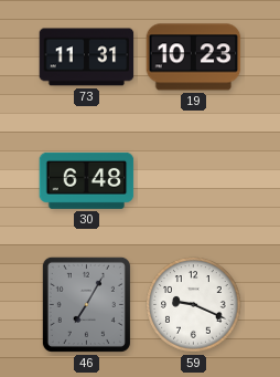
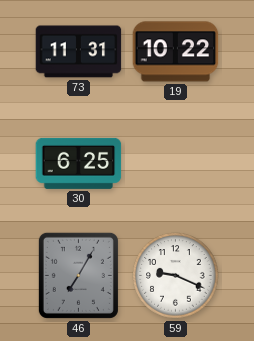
19: 10:23 -> 10:22 (176, 52)
30: 6:48 -> 6:25 (79, 163)
